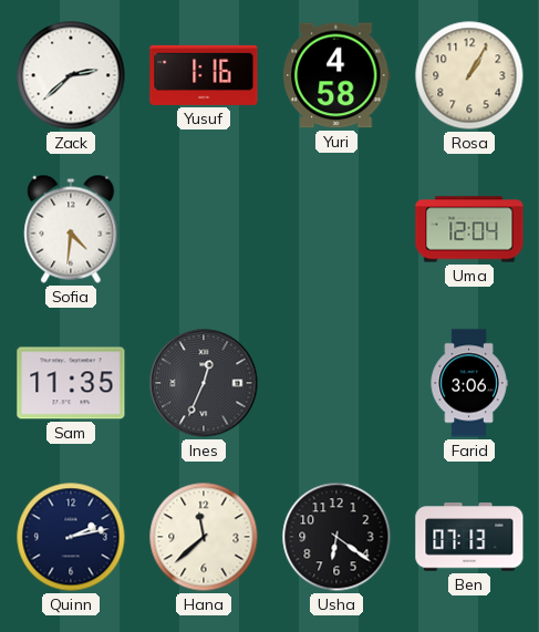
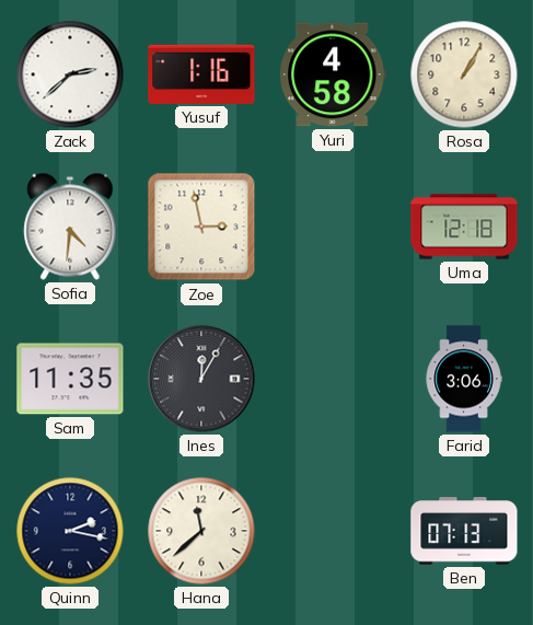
Zoe: none -> 2:58 (201, 227)
Uma: 12:04 -> 12:18 (464, 227)
Ines: 12:34 -> 12:05 (201, 379)
Quinn: 2:13 -> 2:17 (70, 531)
Usha: 6:21 -> none (336, 537)
